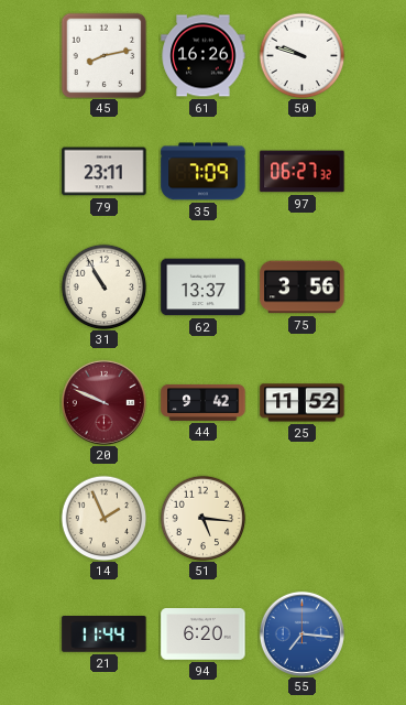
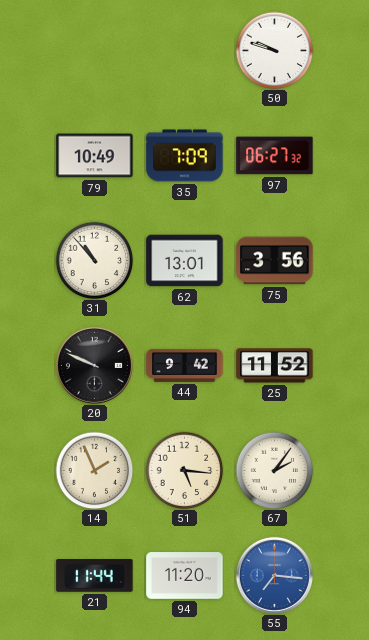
45: 8:13 -> none (103, 55)
61: 16:26 -> none (204, 56)
79: 23:11 -> 10:49 (95, 156)
31: 10:55 -> 10:53 (94, 260)
62: 13:37 -> 13:01 (185, 261)
20 dial: burgundy -> black (94, 365)
67: none -> 2:06 (274, 470)
94: 6:20 -> 11:20 (185, 576)
